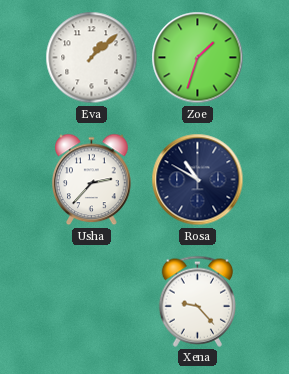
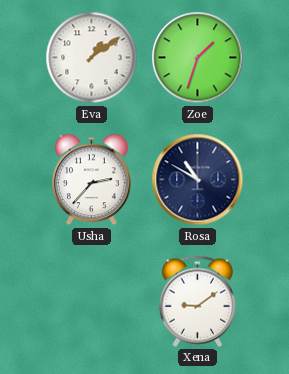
Eva: 1:08 -> 1:09 (92, 58)
Xena: 9:23 -> 9:09 (197, 301)
